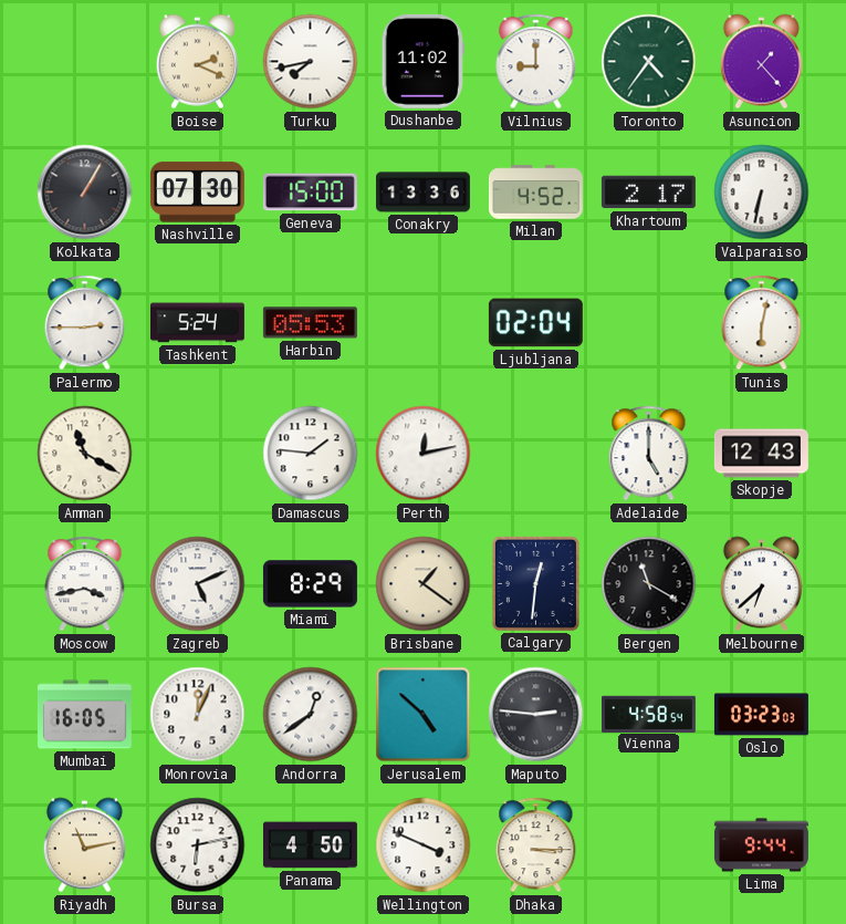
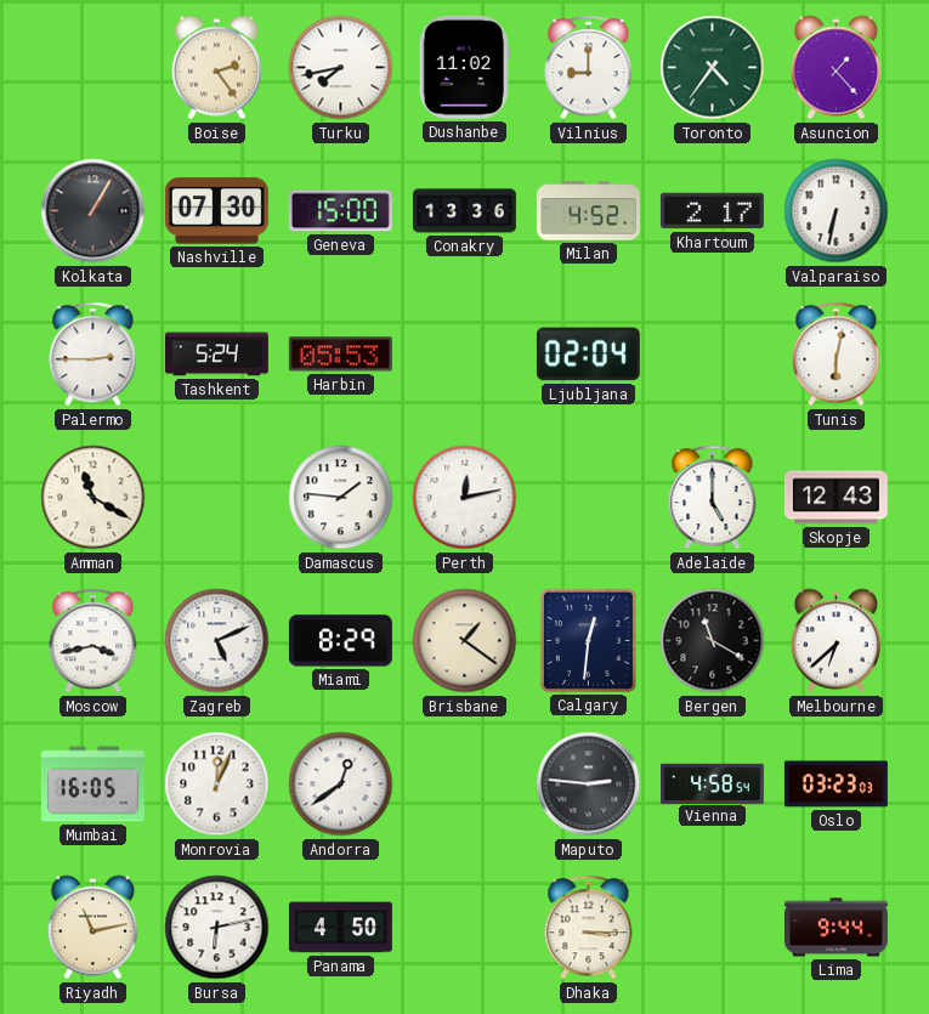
Boise: 2:19 -> 2:24 (216, 68)
Jerusalem: 4:52 -> none (424, 715)
Wellington: 3:49 -> none (424, 845)
